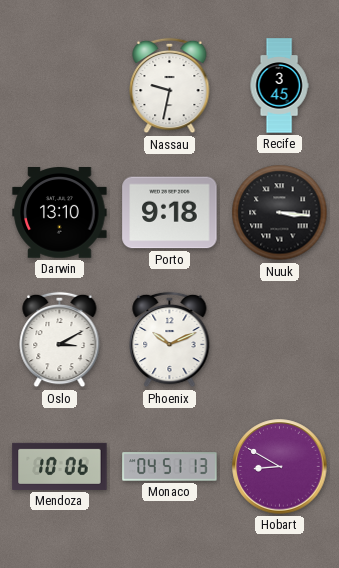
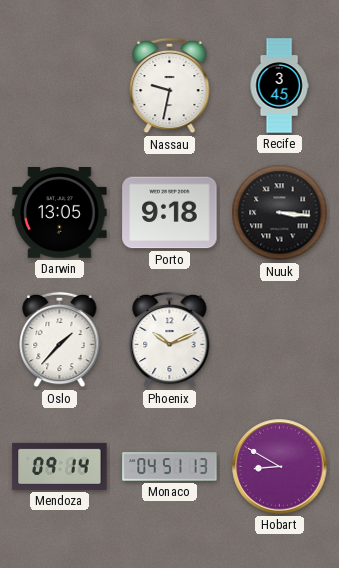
Darwin: 13:10 -> 13:05 (60, 213)
Oslo: 3:10 -> 1:37 (60, 340)
Mendoza: 10:06 -> 09:14 (60, 466)
